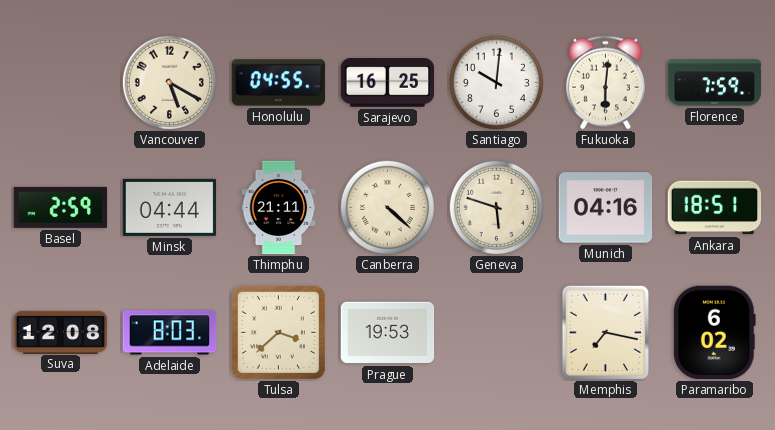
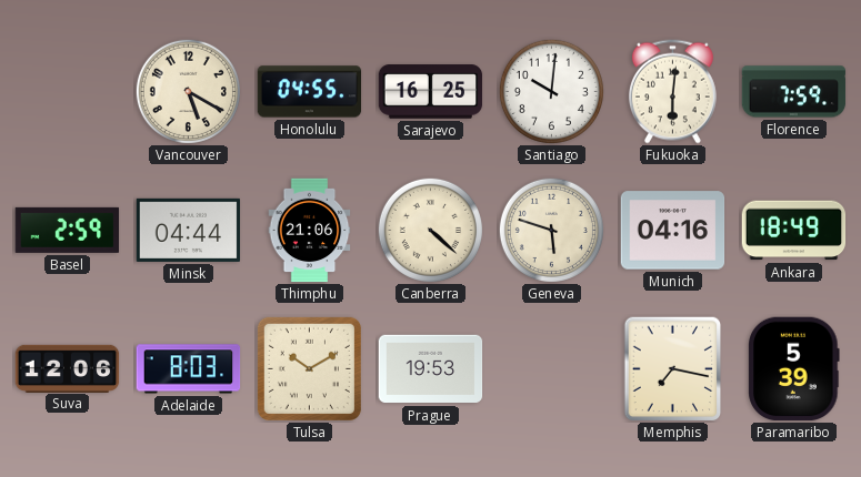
Thimphu: 21:11 -> 21:06 (310, 231)
Ankara: 18:51 -> 18:49 (794, 231)
Suva: 12:08 -> 12:06 (68, 368)
Tulsa: 3:38 -> 10:10 (309, 368)
Paramaribo: 6:02 -> 5:39 (794, 369)
